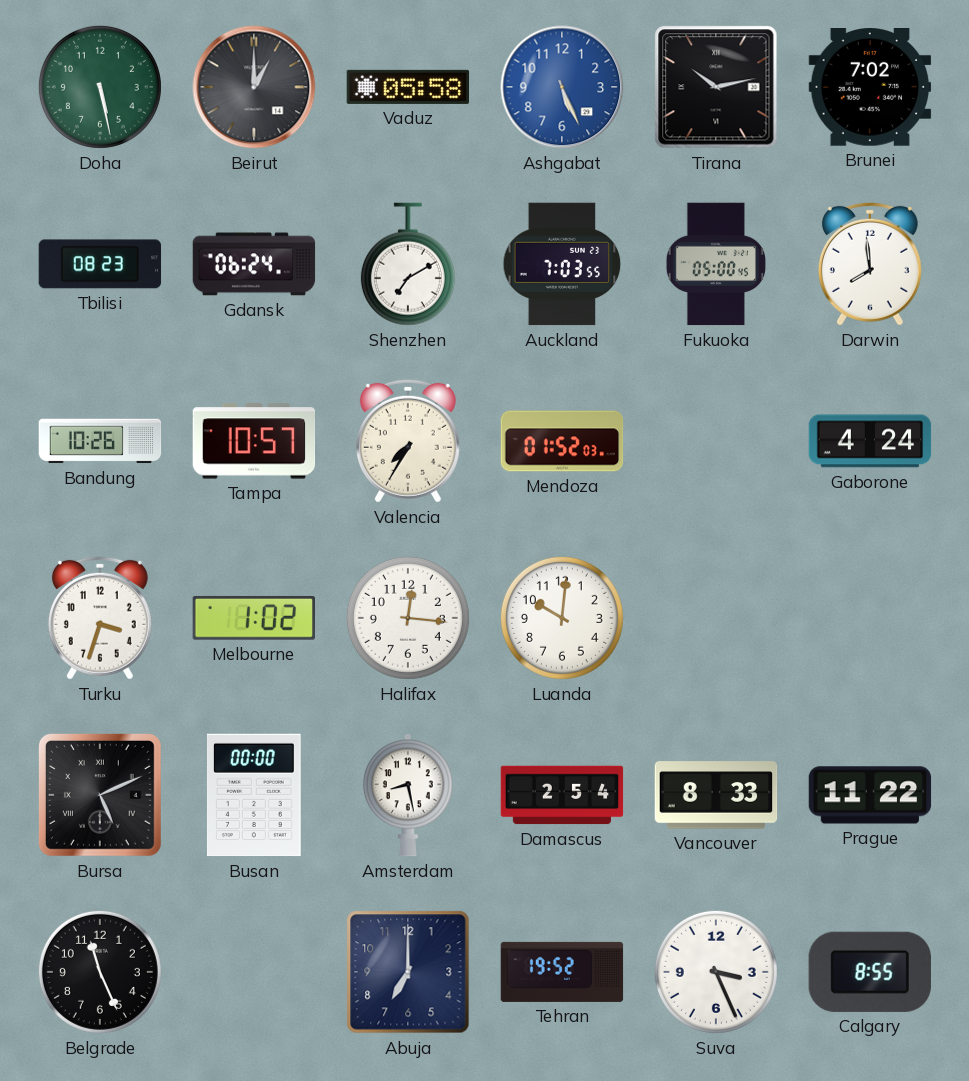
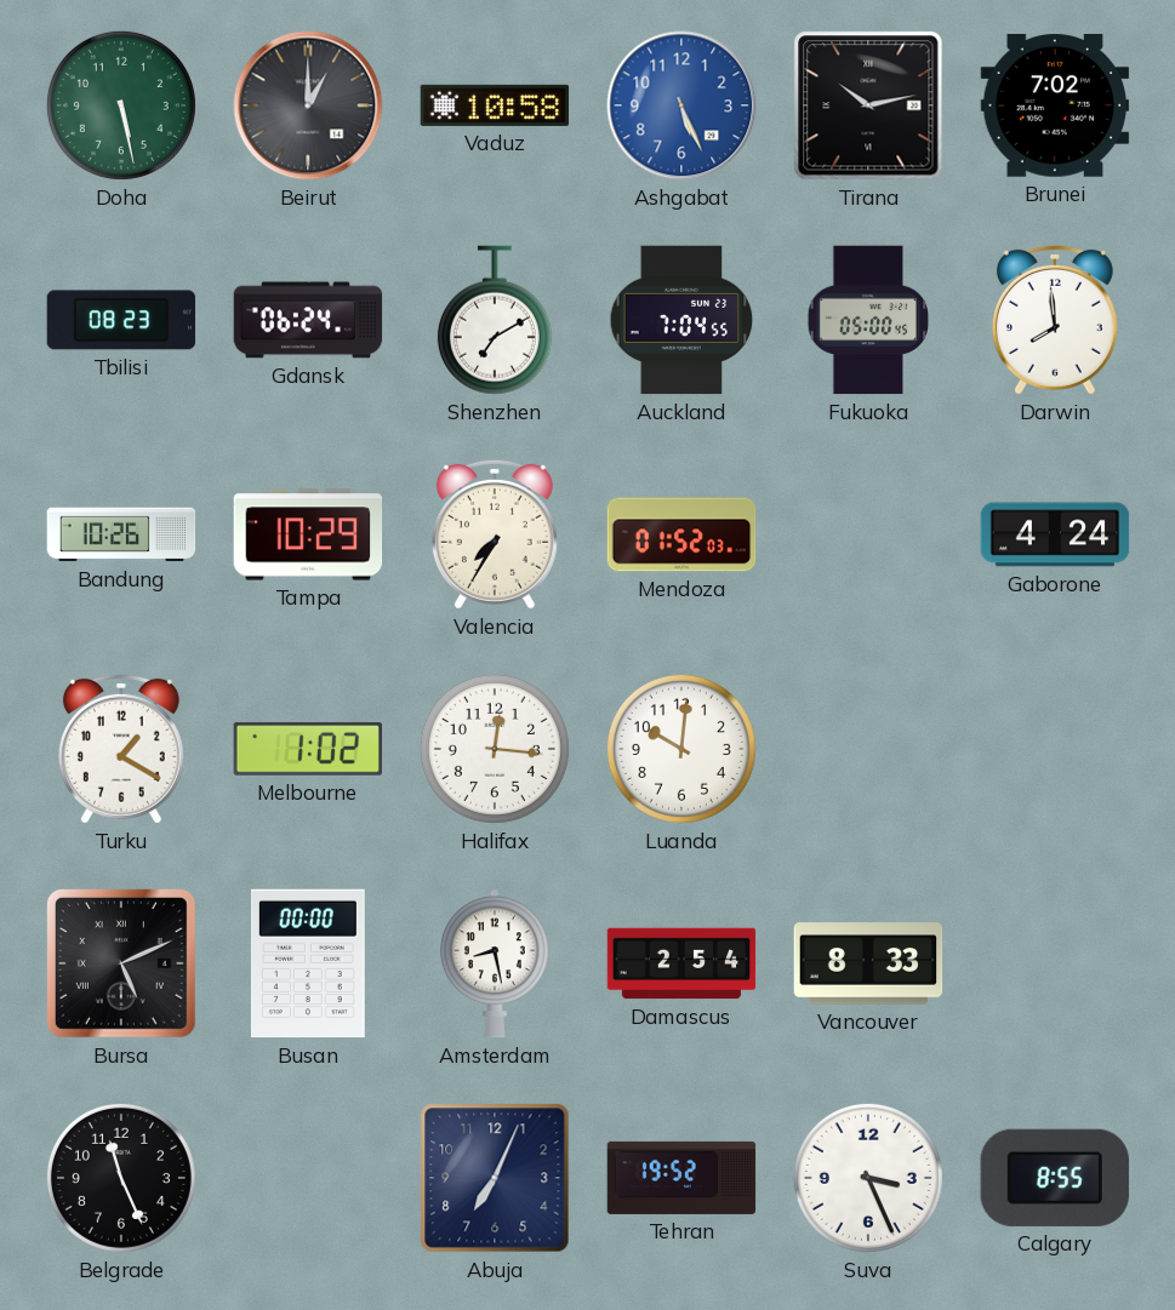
Vaduz: 05:58 -> 10:58 (495, 105)
Auckland: 7:03 -> 7:04 (681, 320)
Tampa: 10:57 -> 10:29 (308, 534)
Turku: 3:33 -> 1:20 (121, 749)
Prague: 11:22 -> none (870, 795)
Abuja: 7:00 -> 7:04 (495, 1178)
